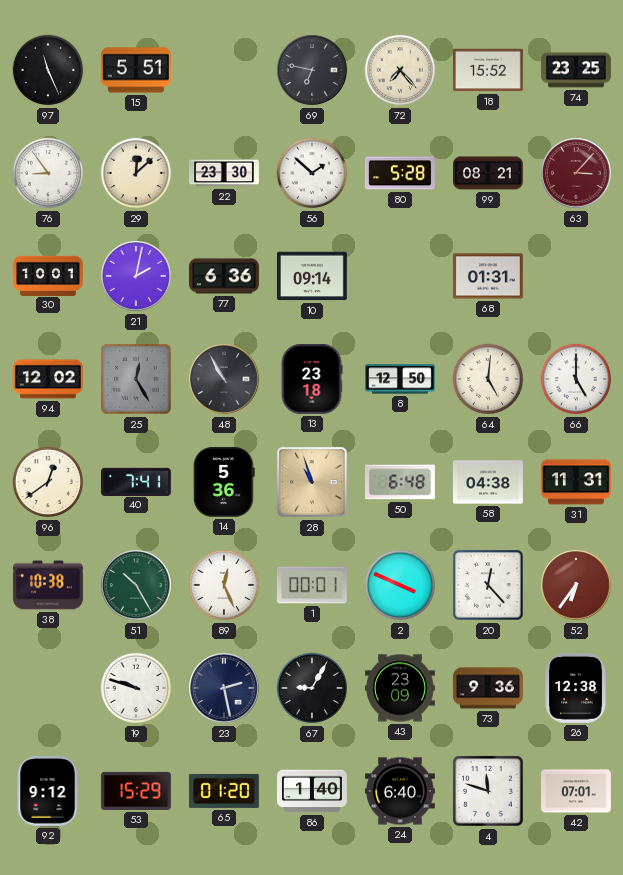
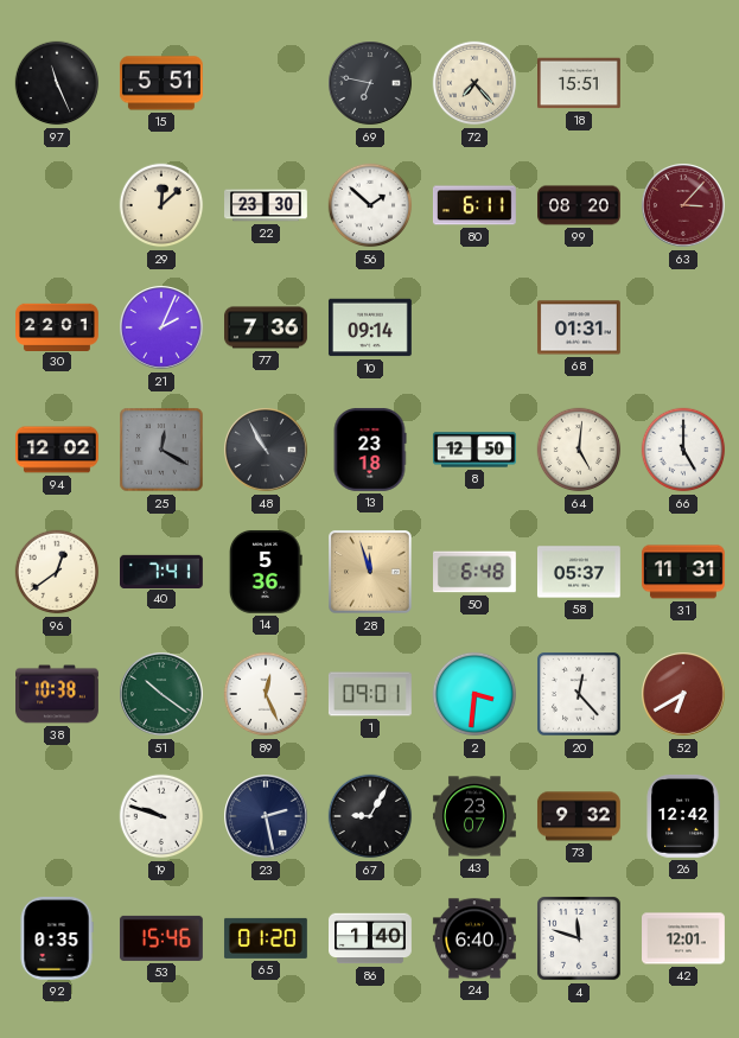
18: 15:52 -> 15:51 (580, 83)
74: 23:25 -> none (577, 70)
76: 8:54 -> none (48, 173)
80: 5:28 -> 6:11 (474, 205)
99: 08:21 -> 08:20 (580, 205)
30: 10:01 -> 22:01 (58, 326)
21: 2:02 -> 2:04 (161, 327)
77: 6:36 -> 7:36 (267, 327)
25: 12:25 -> 12:20 (161, 450)
28: 10:57 -> 11:57 (370, 572)
58: 04:38 -> 05:37 (579, 572)
51: 10:25 -> 10:21 (161, 694)
1: 00:01 -> 09:01 (370, 694)
2: 3:49 -> 3:31 (474, 694)
52: 6:36 -> 6:40 (683, 694)
43: 23:09 -> 23:07 (474, 816)
73: 9:36 -> 9:32 (579, 816)
26: 12:38 -> 12:42 (683, 816)
92: 9:12 -> 0:35 (57, 938)
53: 15:29 -> 15:46 (161, 938)
42: 07:01 -> 12:01 (684, 938)
